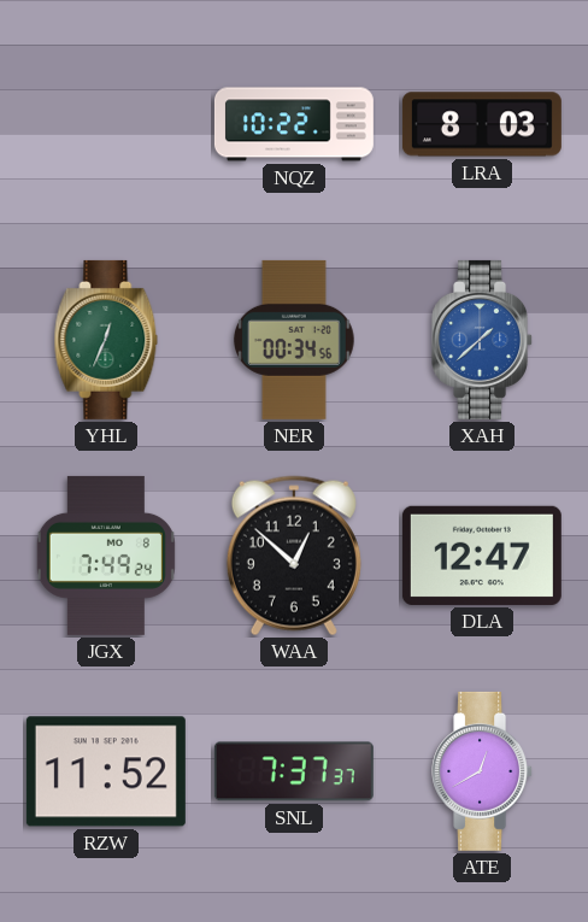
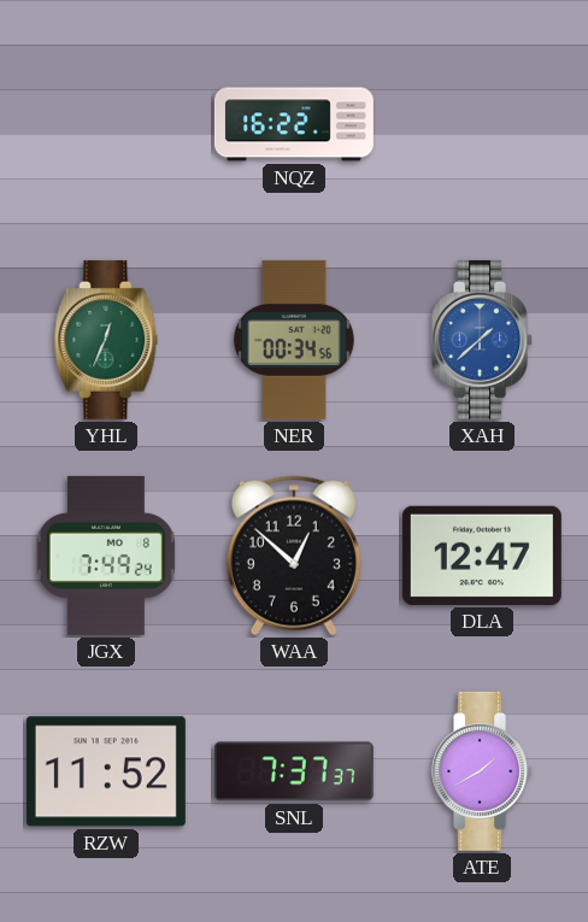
NQZ: 10:22 -> 16:22 (294, 124)
LRA: 8:03 -> none (482, 124)
ATE: 12:40 -> 1:40 (483, 771)
